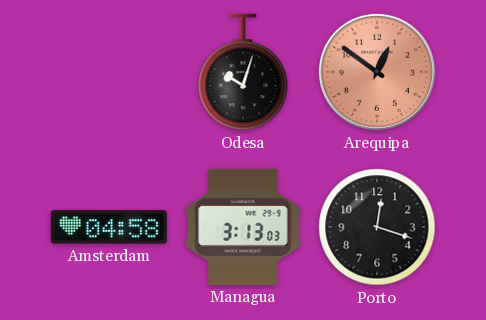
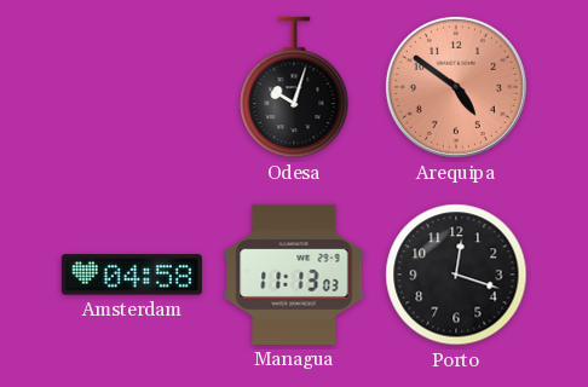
Arequipa: 12:51 -> 4:51 (456, 87)
Managua: 3:13 -> 11:13 (294, 275)
